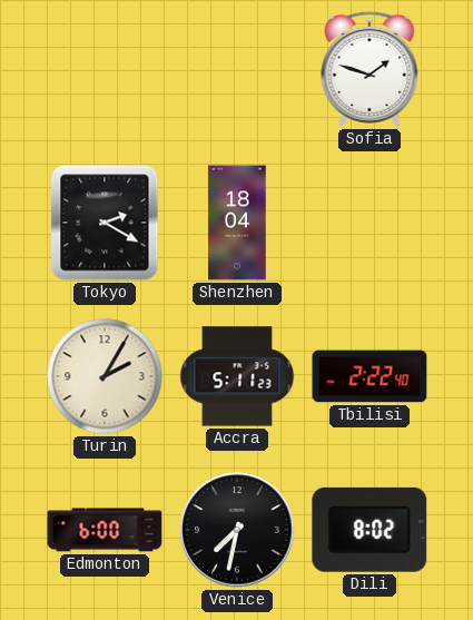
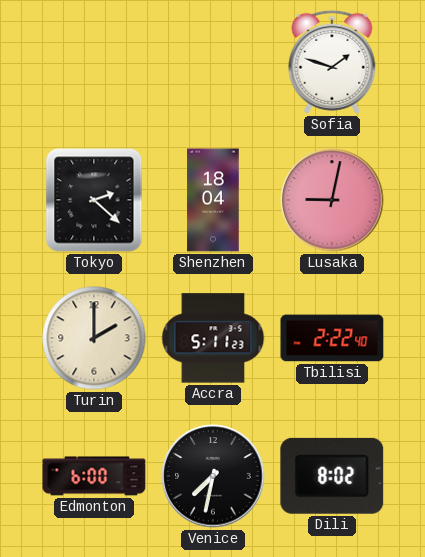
Tokyo: 2:20 -> 2:22 (94, 200)
Lusaka: none -> 9:02 (332, 200)
Turin: 2:05 -> 2:00 (94, 338)
